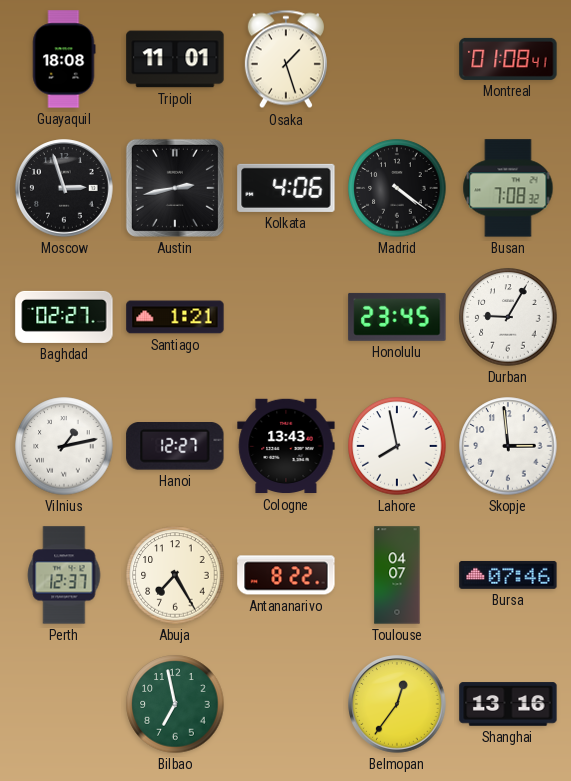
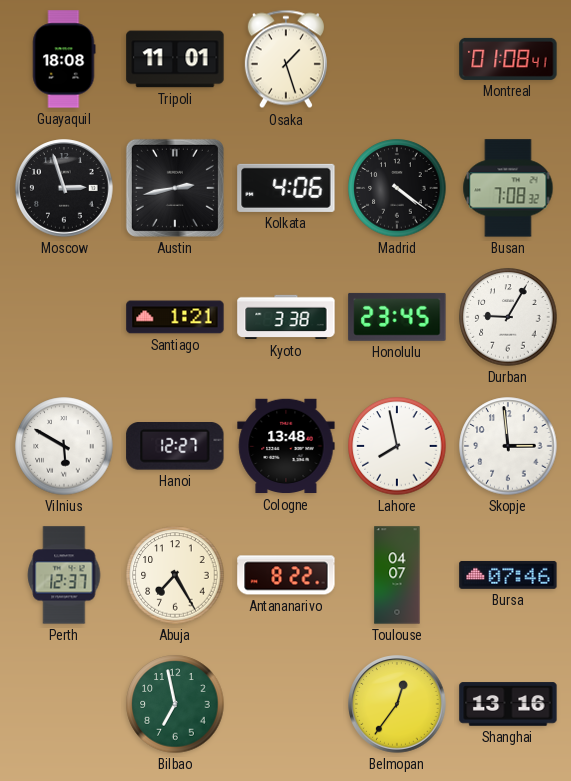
Baghdad: 02:27 -> none (64, 317)
Kyoto: none -> 3:38 (286, 317)
Vilnius: 1:13 -> 5:50 (64, 446)
Cologne: 13:43 -> 13:48 (286, 446)
